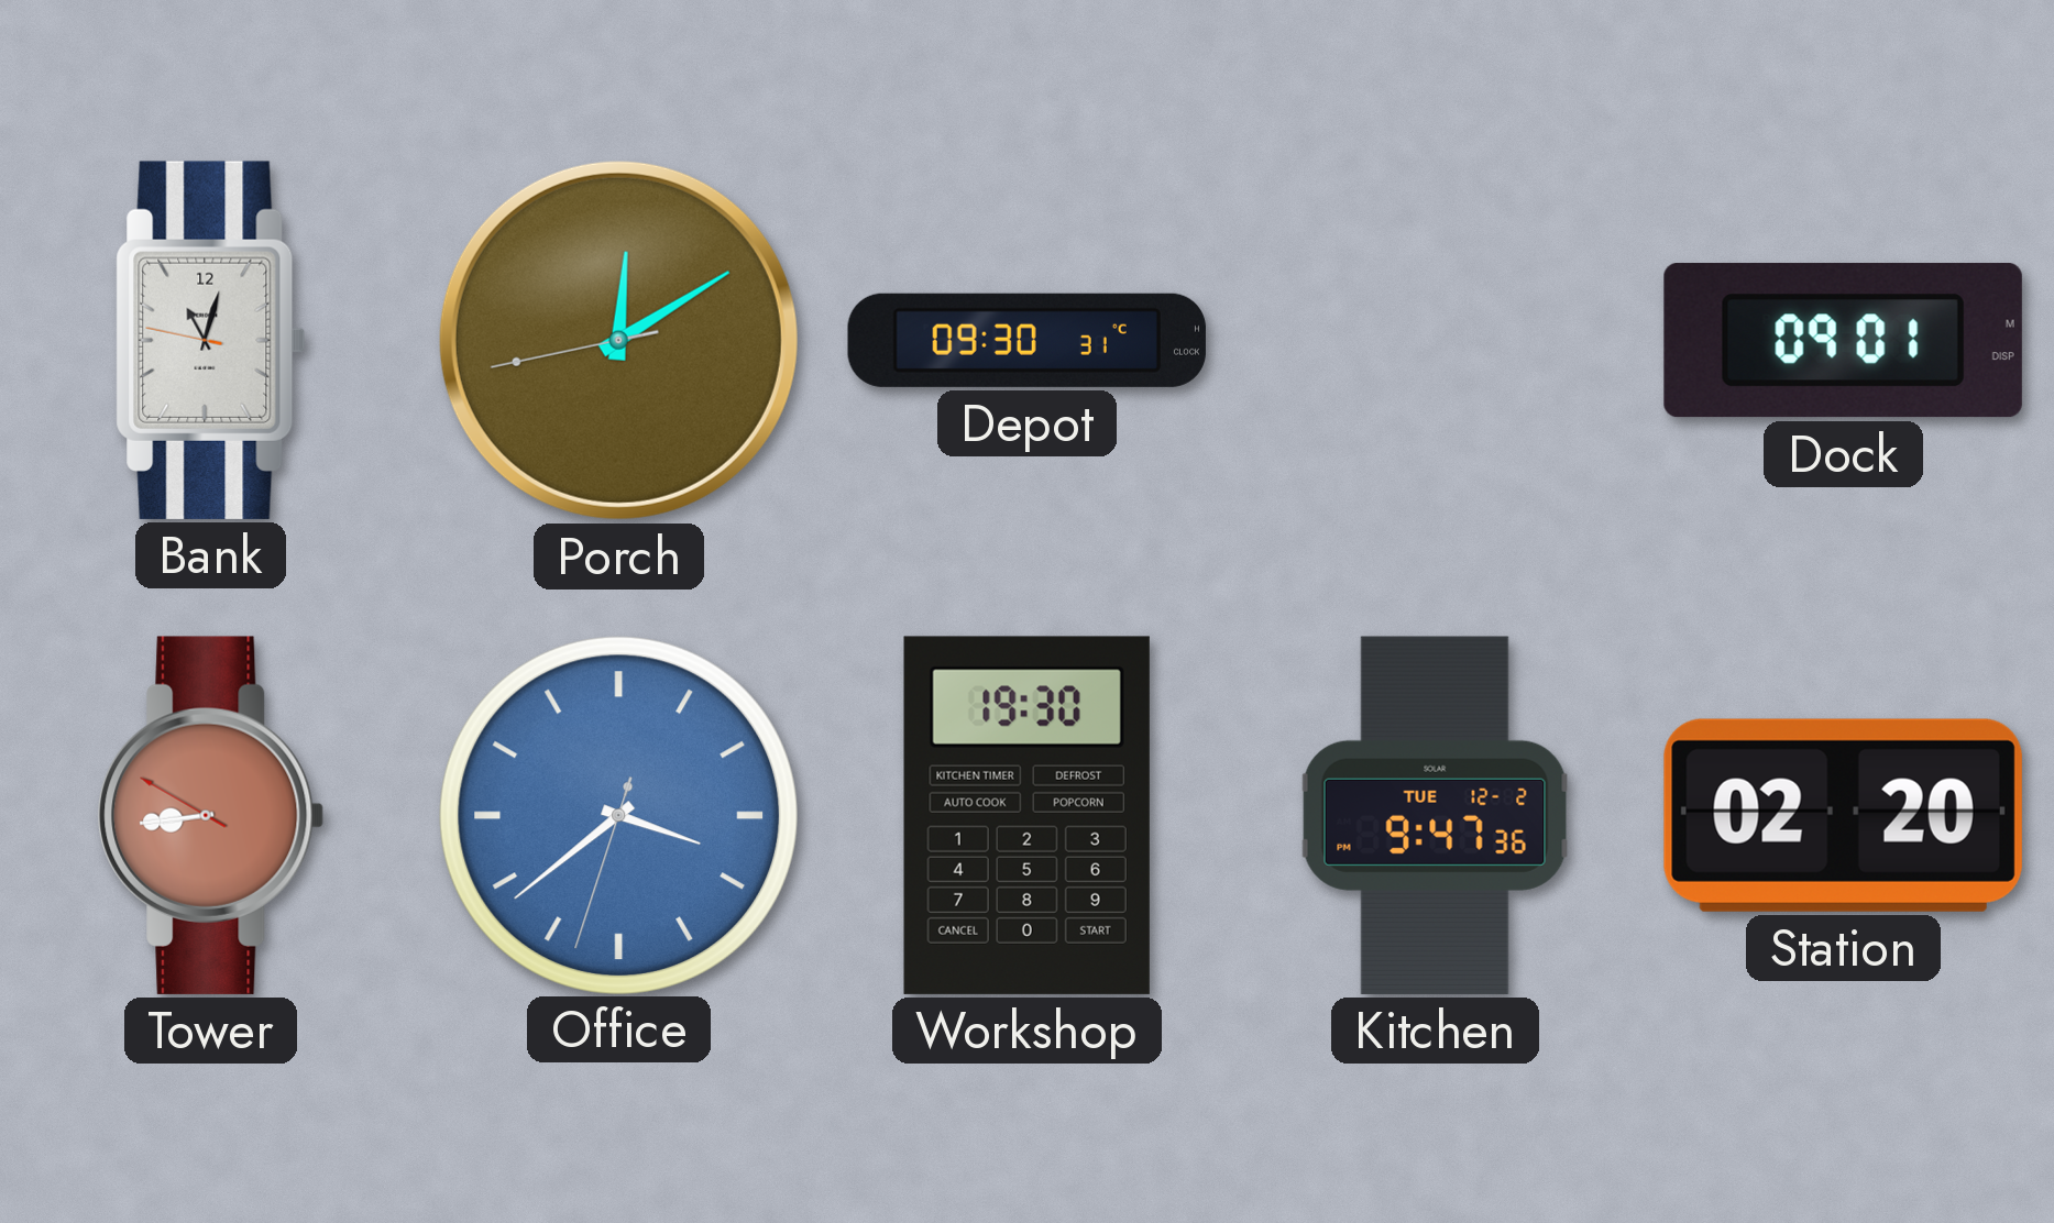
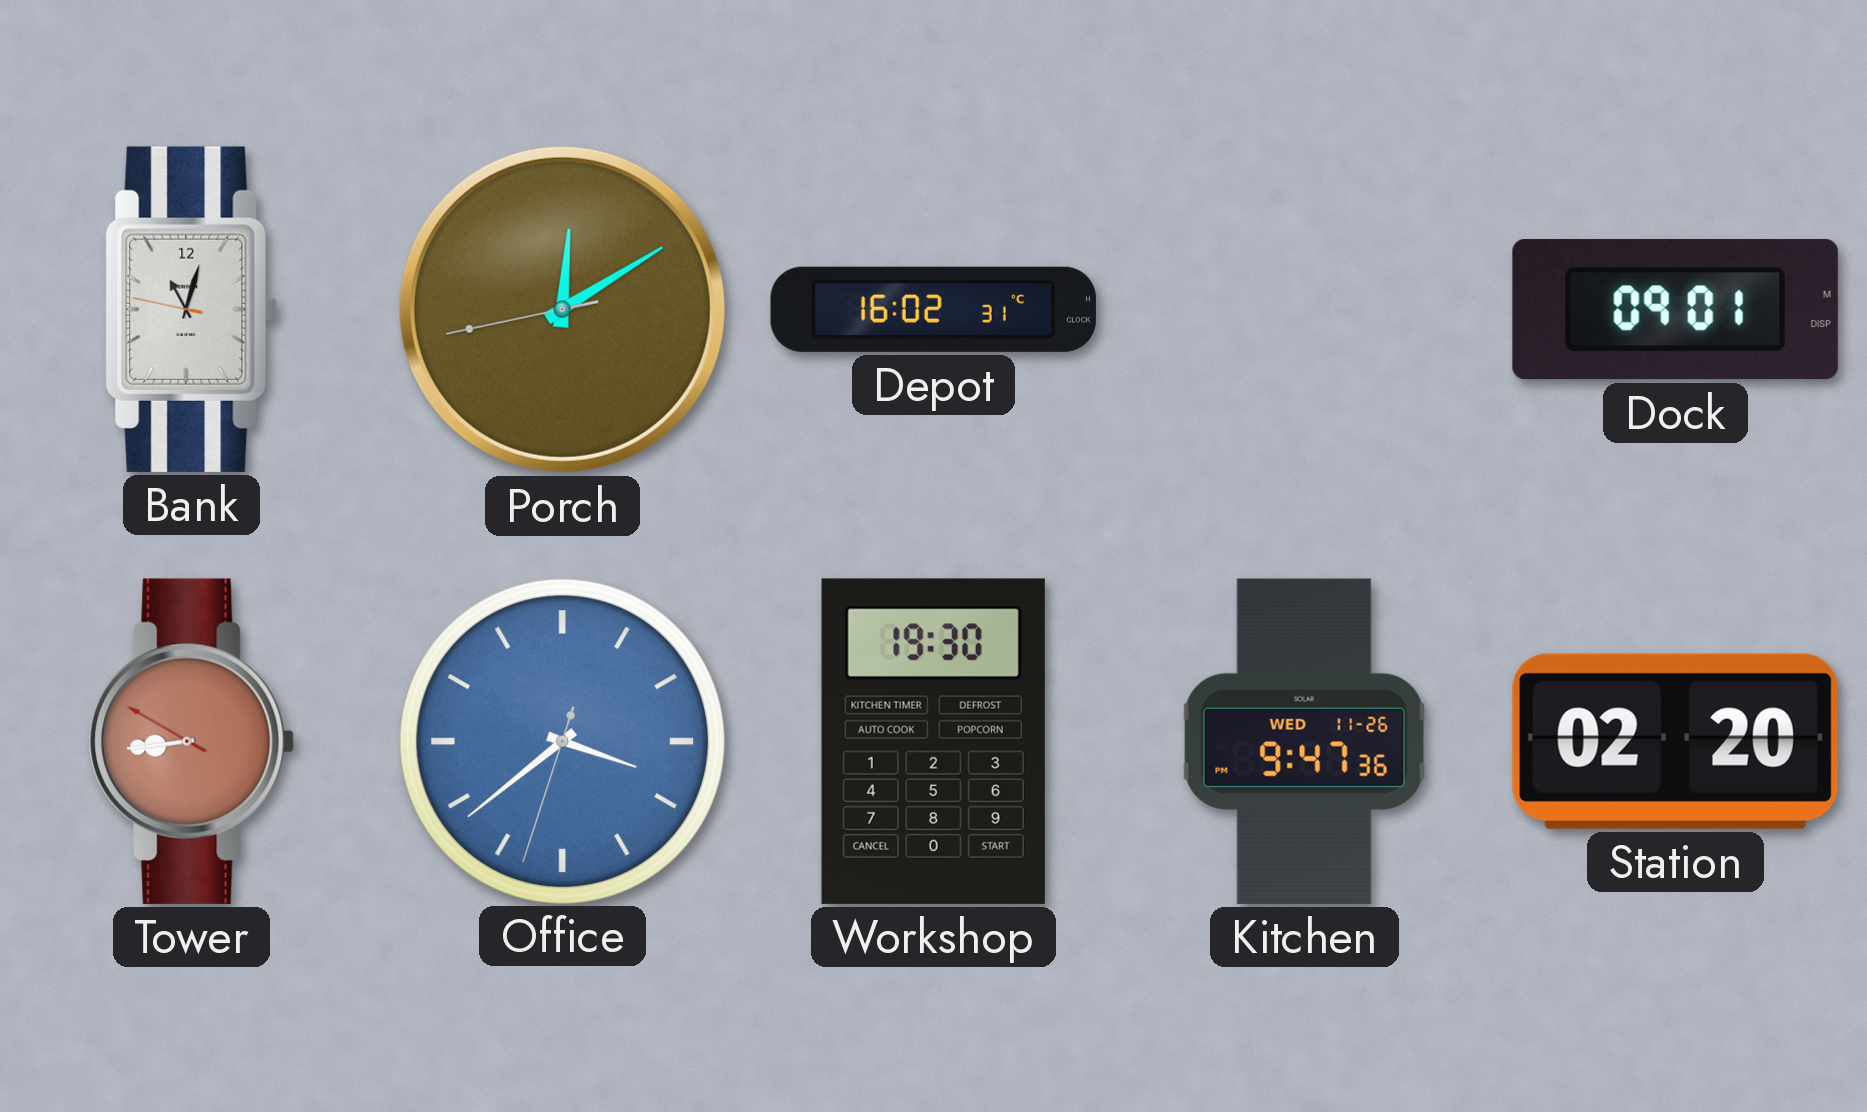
Depot: 09:30 -> 16:02 (933, 309)
Kitchen date: TUE 12-2 -> WED 11-26 (1305, 741)
